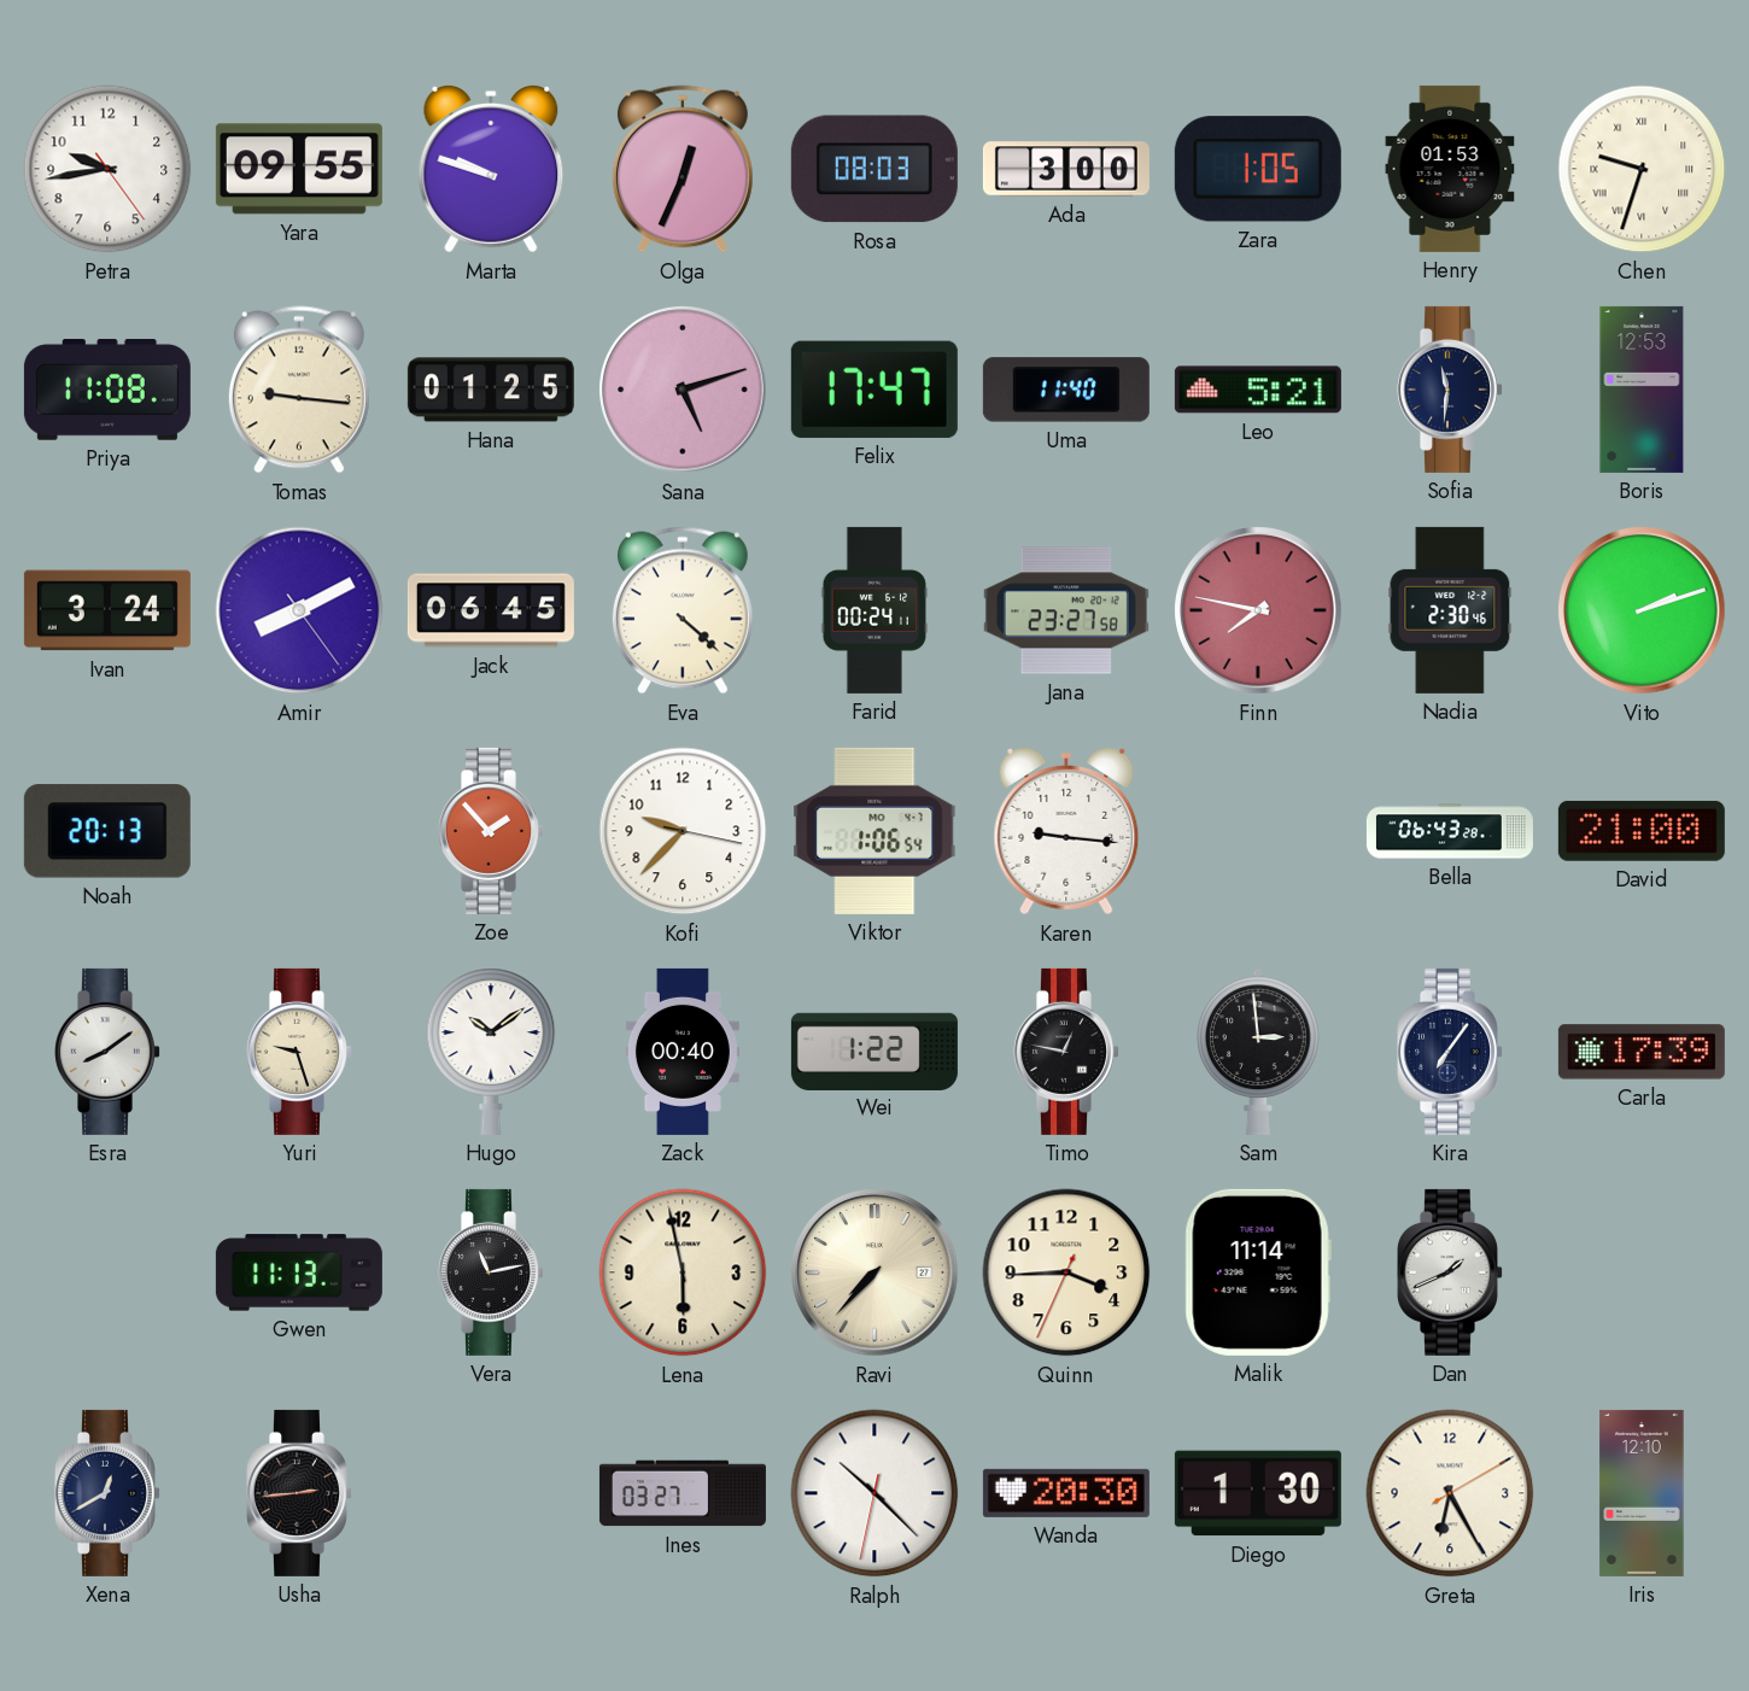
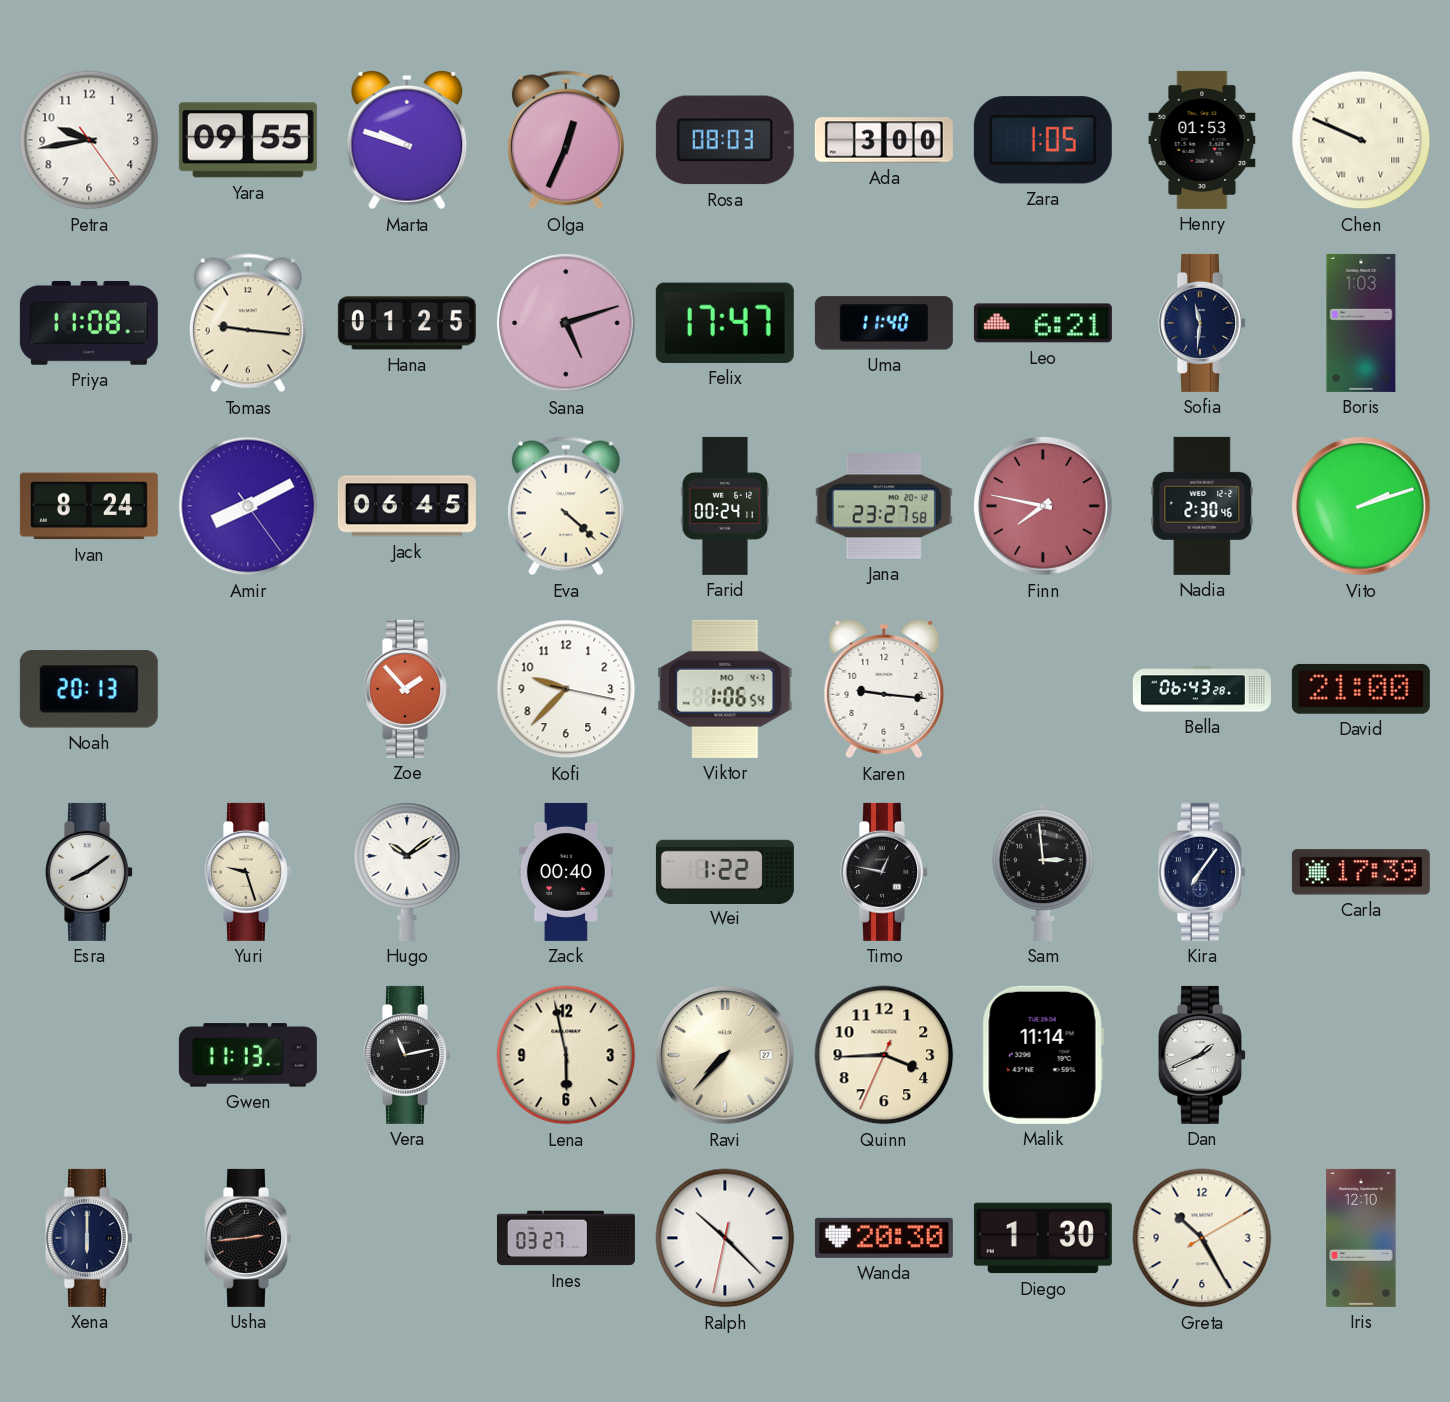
Chen: 9:33 -> 9:49 (1361, 140)
Leo: 5:21 -> 6:21 (1043, 323)
Boris: 12:53 -> 1:03 (1361, 323)
Ivan: 3:24 -> 8:24 (89, 506)
Xena: 12:40 -> 6:00 (90, 1238)
Greta: 6:25 -> 10:25 (1202, 1238)
